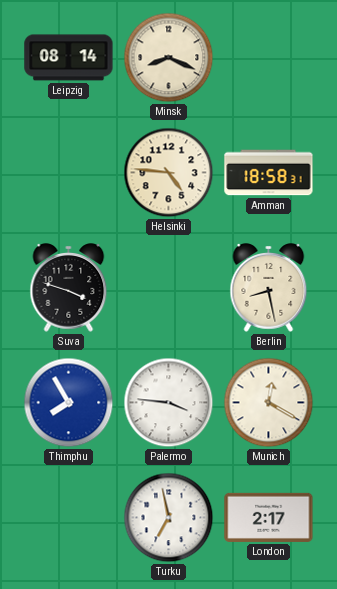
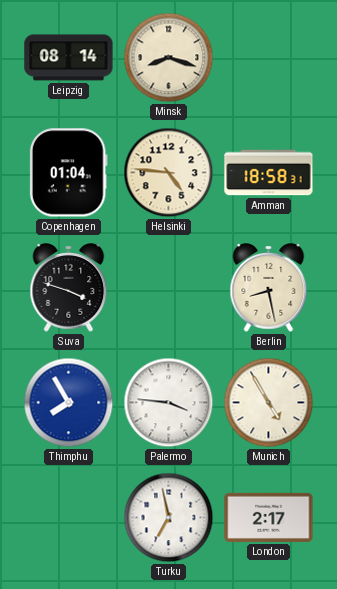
Minsk: 8:19 -> 8:18 (169, 58)
Copenhagen: none -> 01:04 (68, 173)
Munich: 12:20 -> 4:55 (269, 403)
